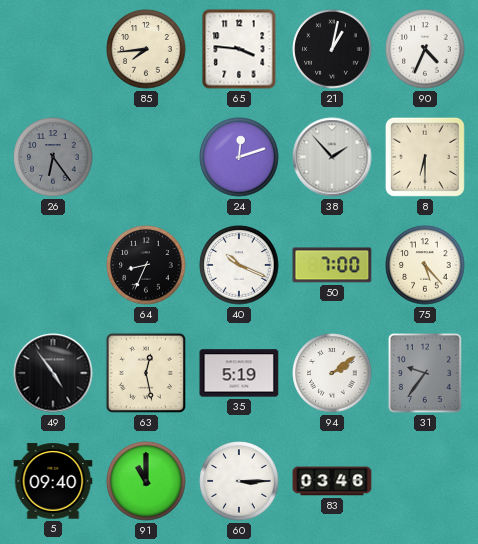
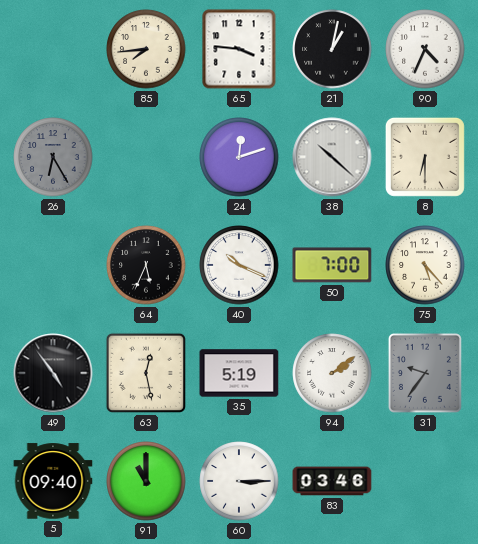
26: 6:24 -> 6:25 (53, 157)
38: 1:53 -> 10:22 (332, 157)
64: 8:34 -> 5:34 (146, 265)
